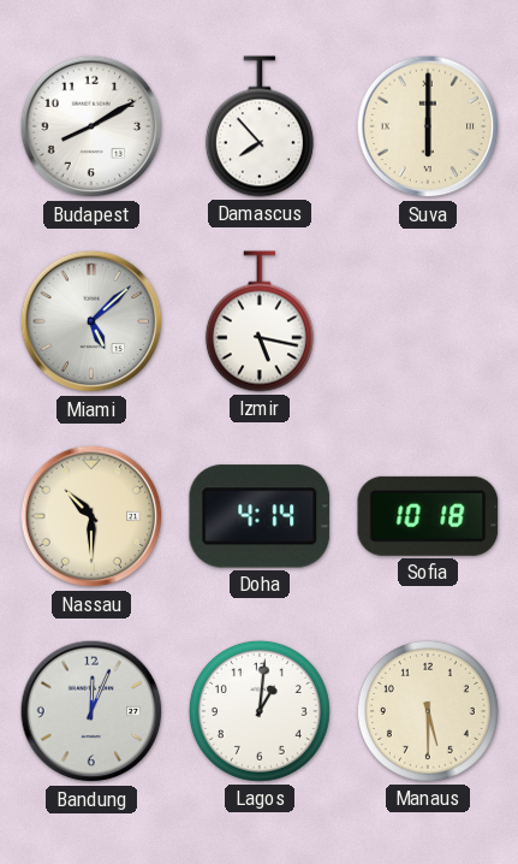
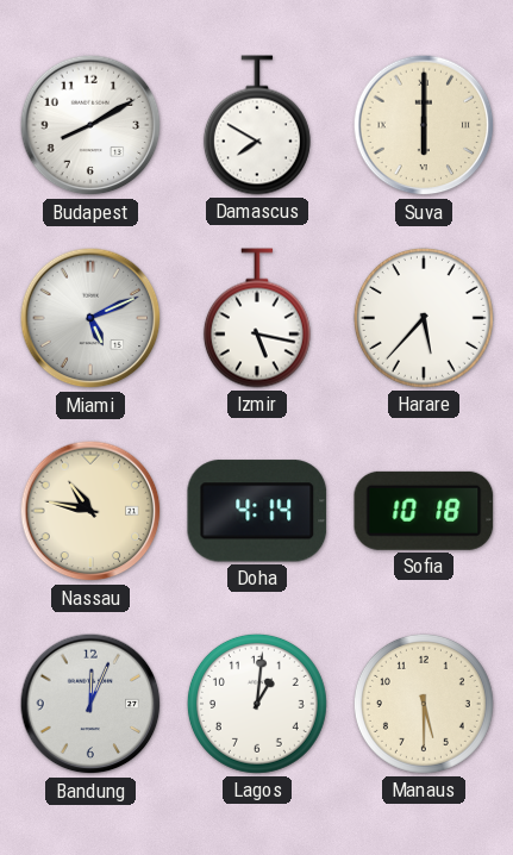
Damascus: 7:53 -> 7:50 (257, 125)
Miami: 5:08 -> 5:11 (90, 318)
Harare: none -> 5:37 (424, 318)
Nassau: 10:30 -> 10:47 (90, 511)
